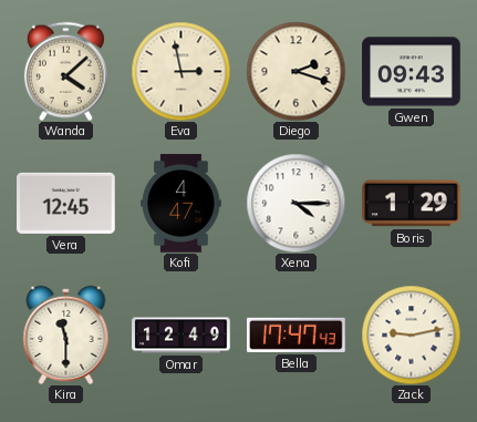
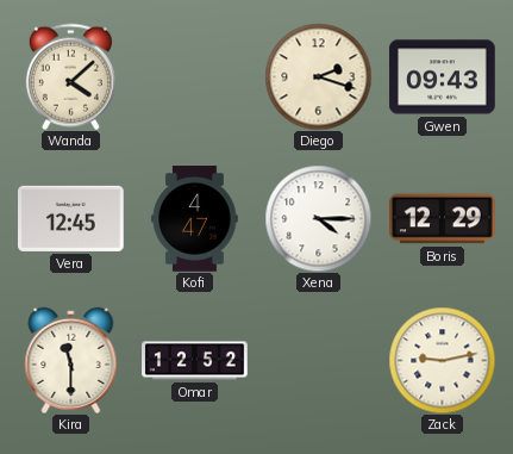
Eva: 2:58 -> none (180, 71)
Boris: 1:29 -> 12:29 (443, 219)
Omar: 12:49 -> 12:52 (195, 361)
Bella: 17:47 -> none (297, 334)
